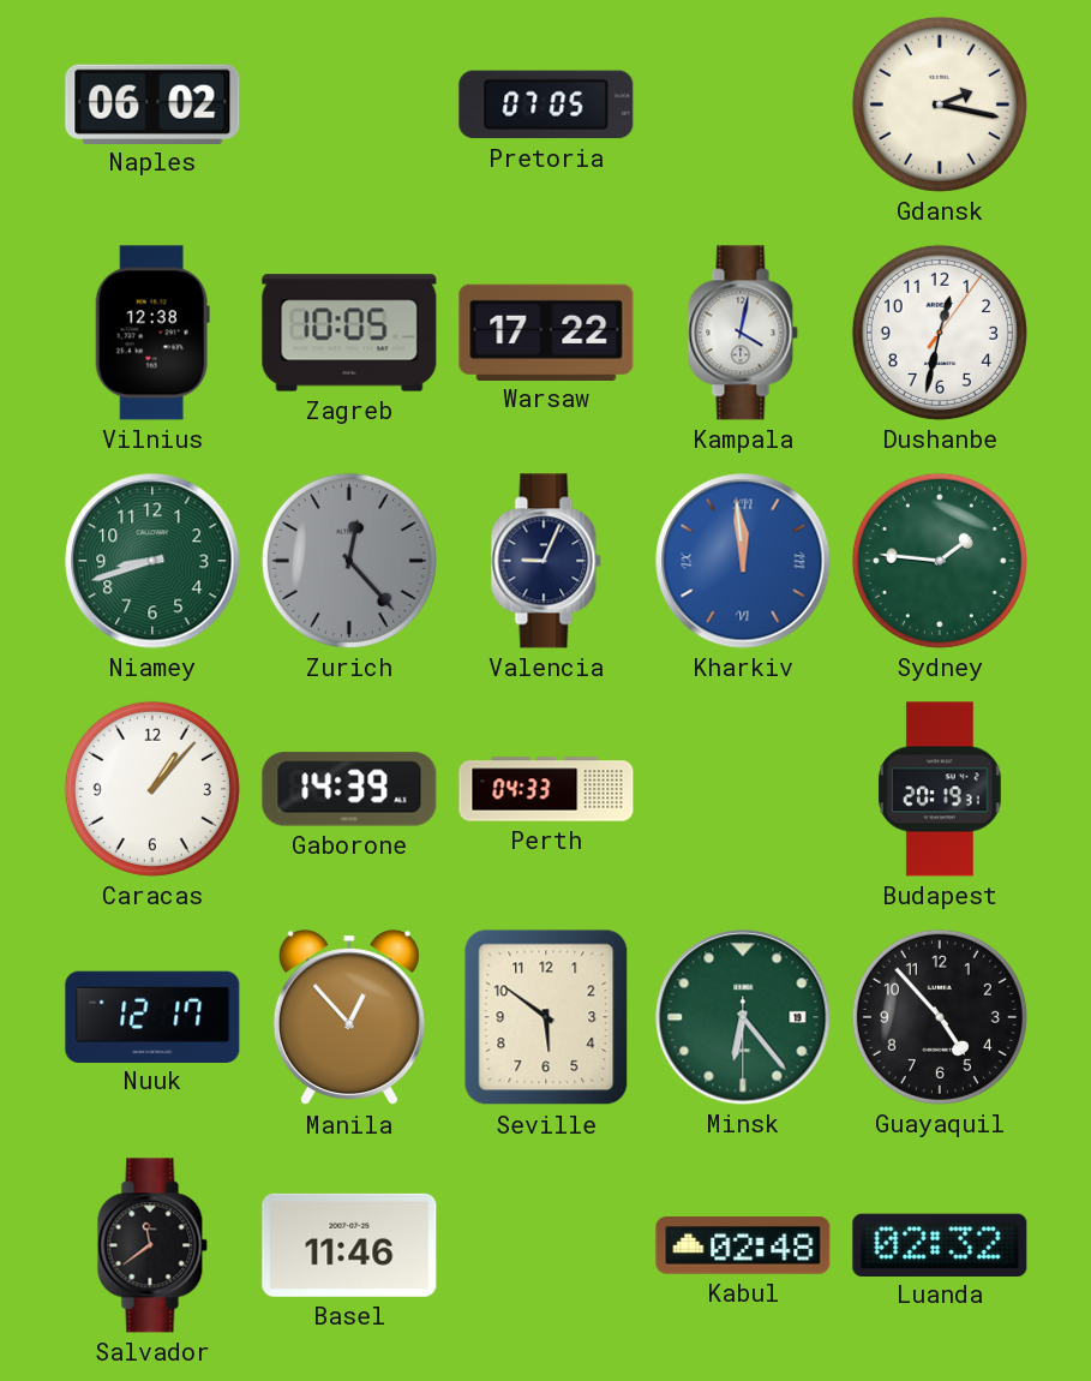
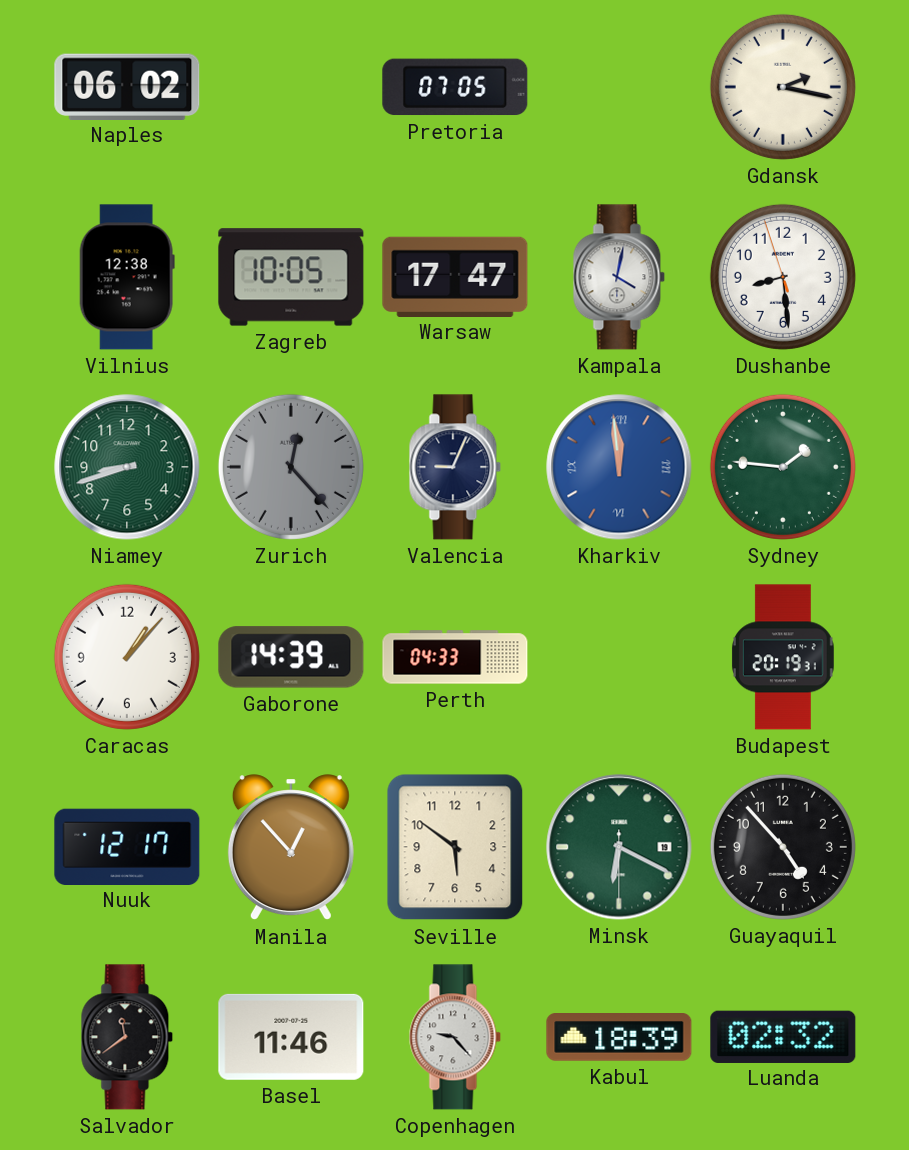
Warsaw: 17:22 -> 17:47 (455, 276)
Dushanbe: 12:32 -> 8:28 (783, 277)
Minsk: 6:23 -> 6:19 (619, 847)
Copenhagen: none -> 9:23 (455, 1037)
Kabul: 02:48 -> 18:39 (619, 1037)
